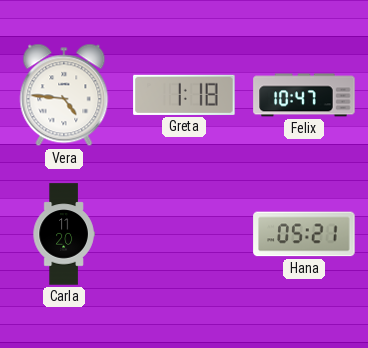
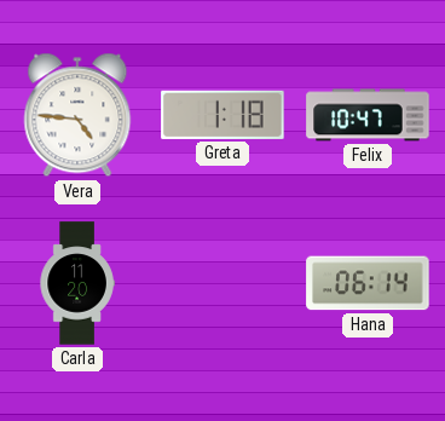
Hana: 05:21 -> 06:14 (368, 283)
